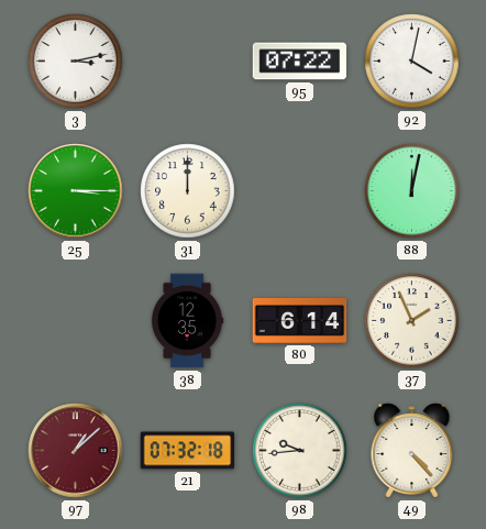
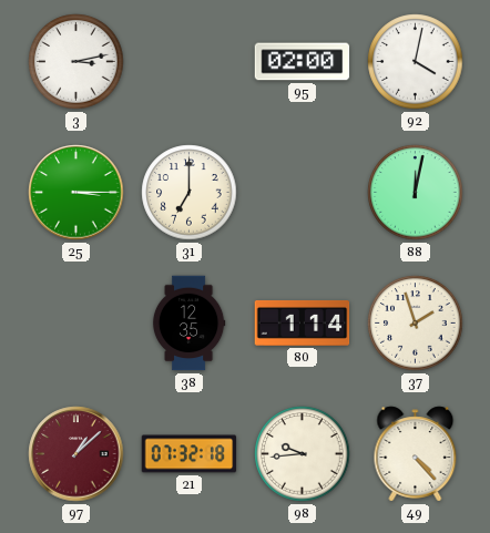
95: 07:22 -> 02:00 (303, 62)
31: 12:00 -> 7:00 (190, 193)
80: 6:14 -> 1:14 (303, 322)
37: 1:56 -> 1:57 (416, 324)
